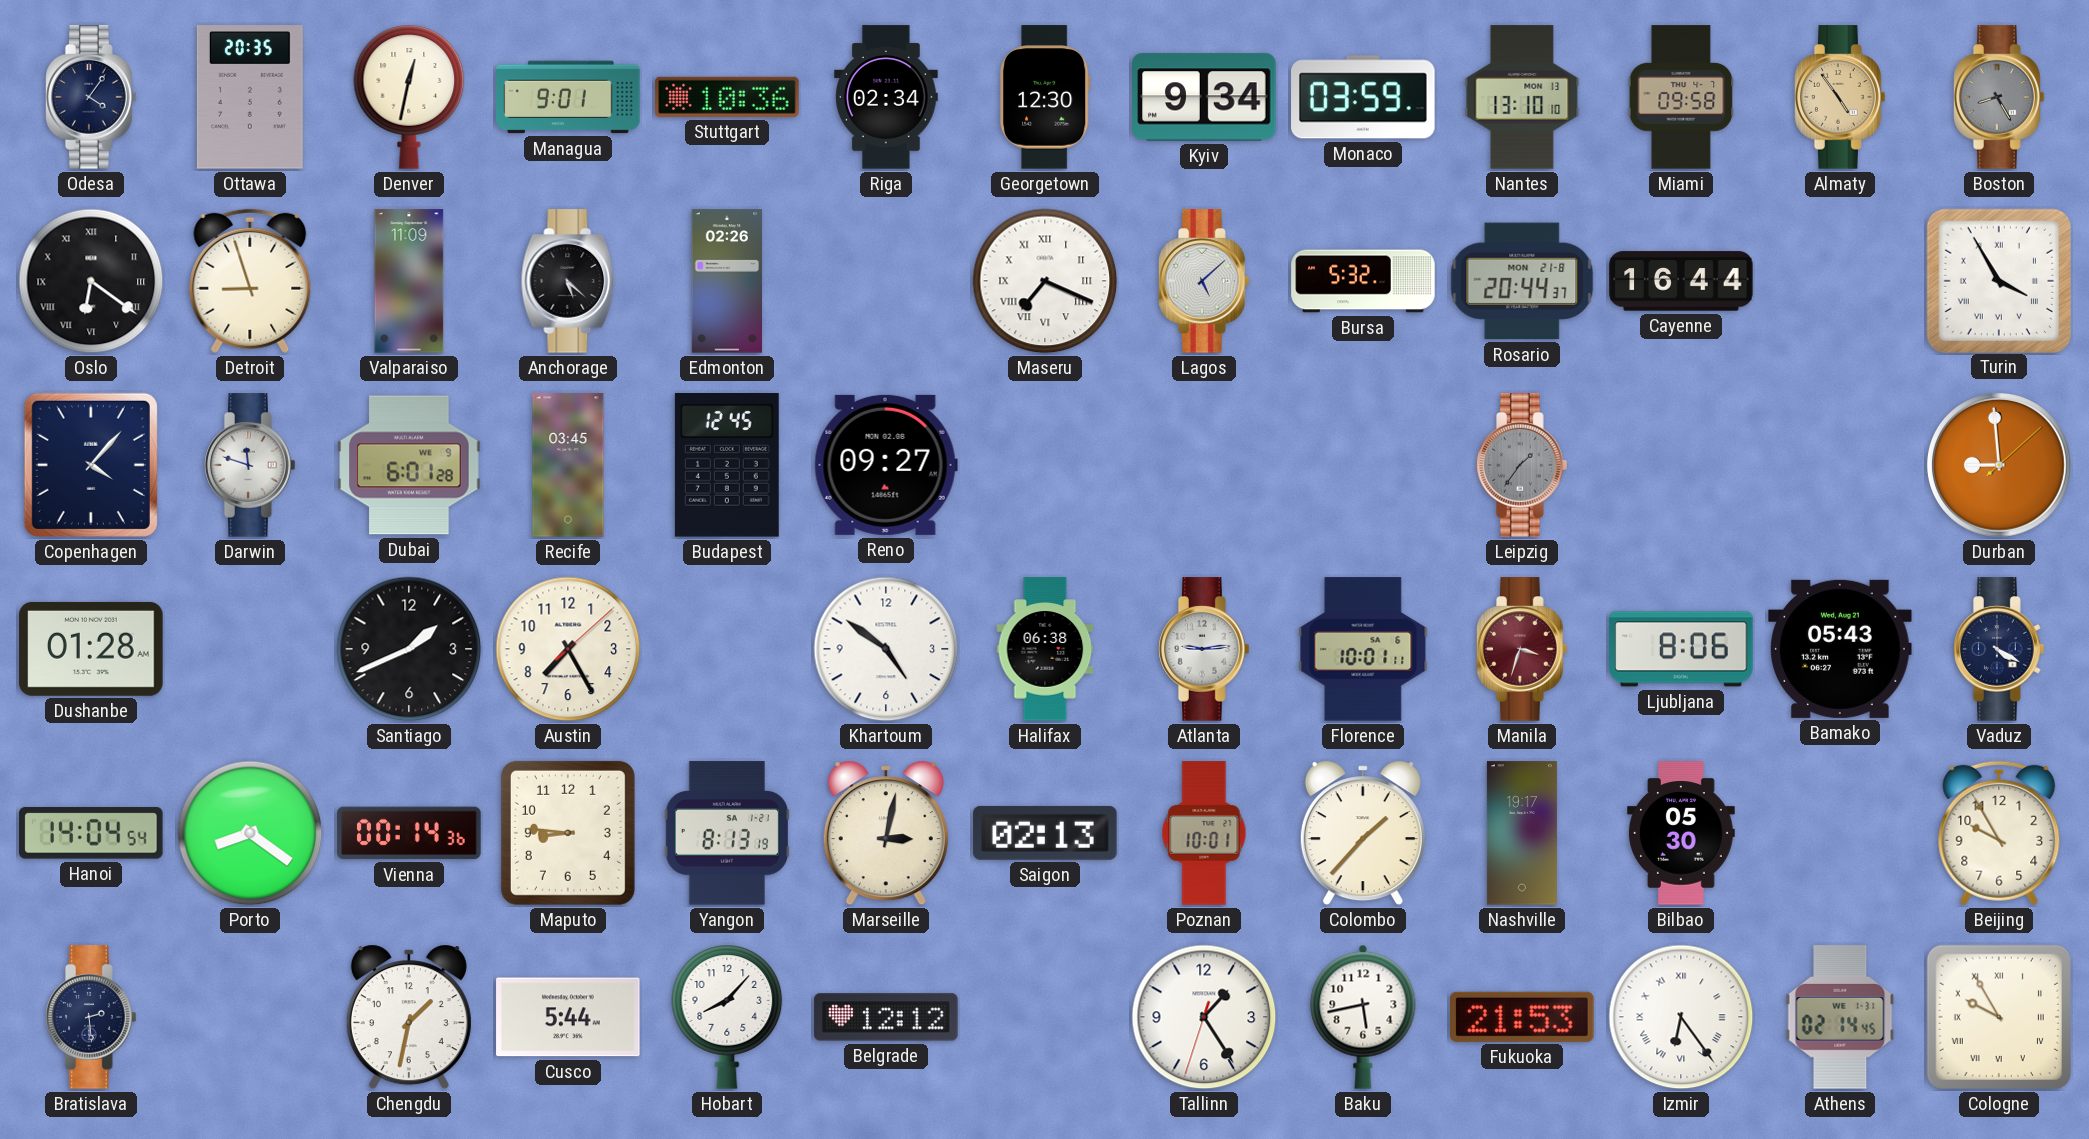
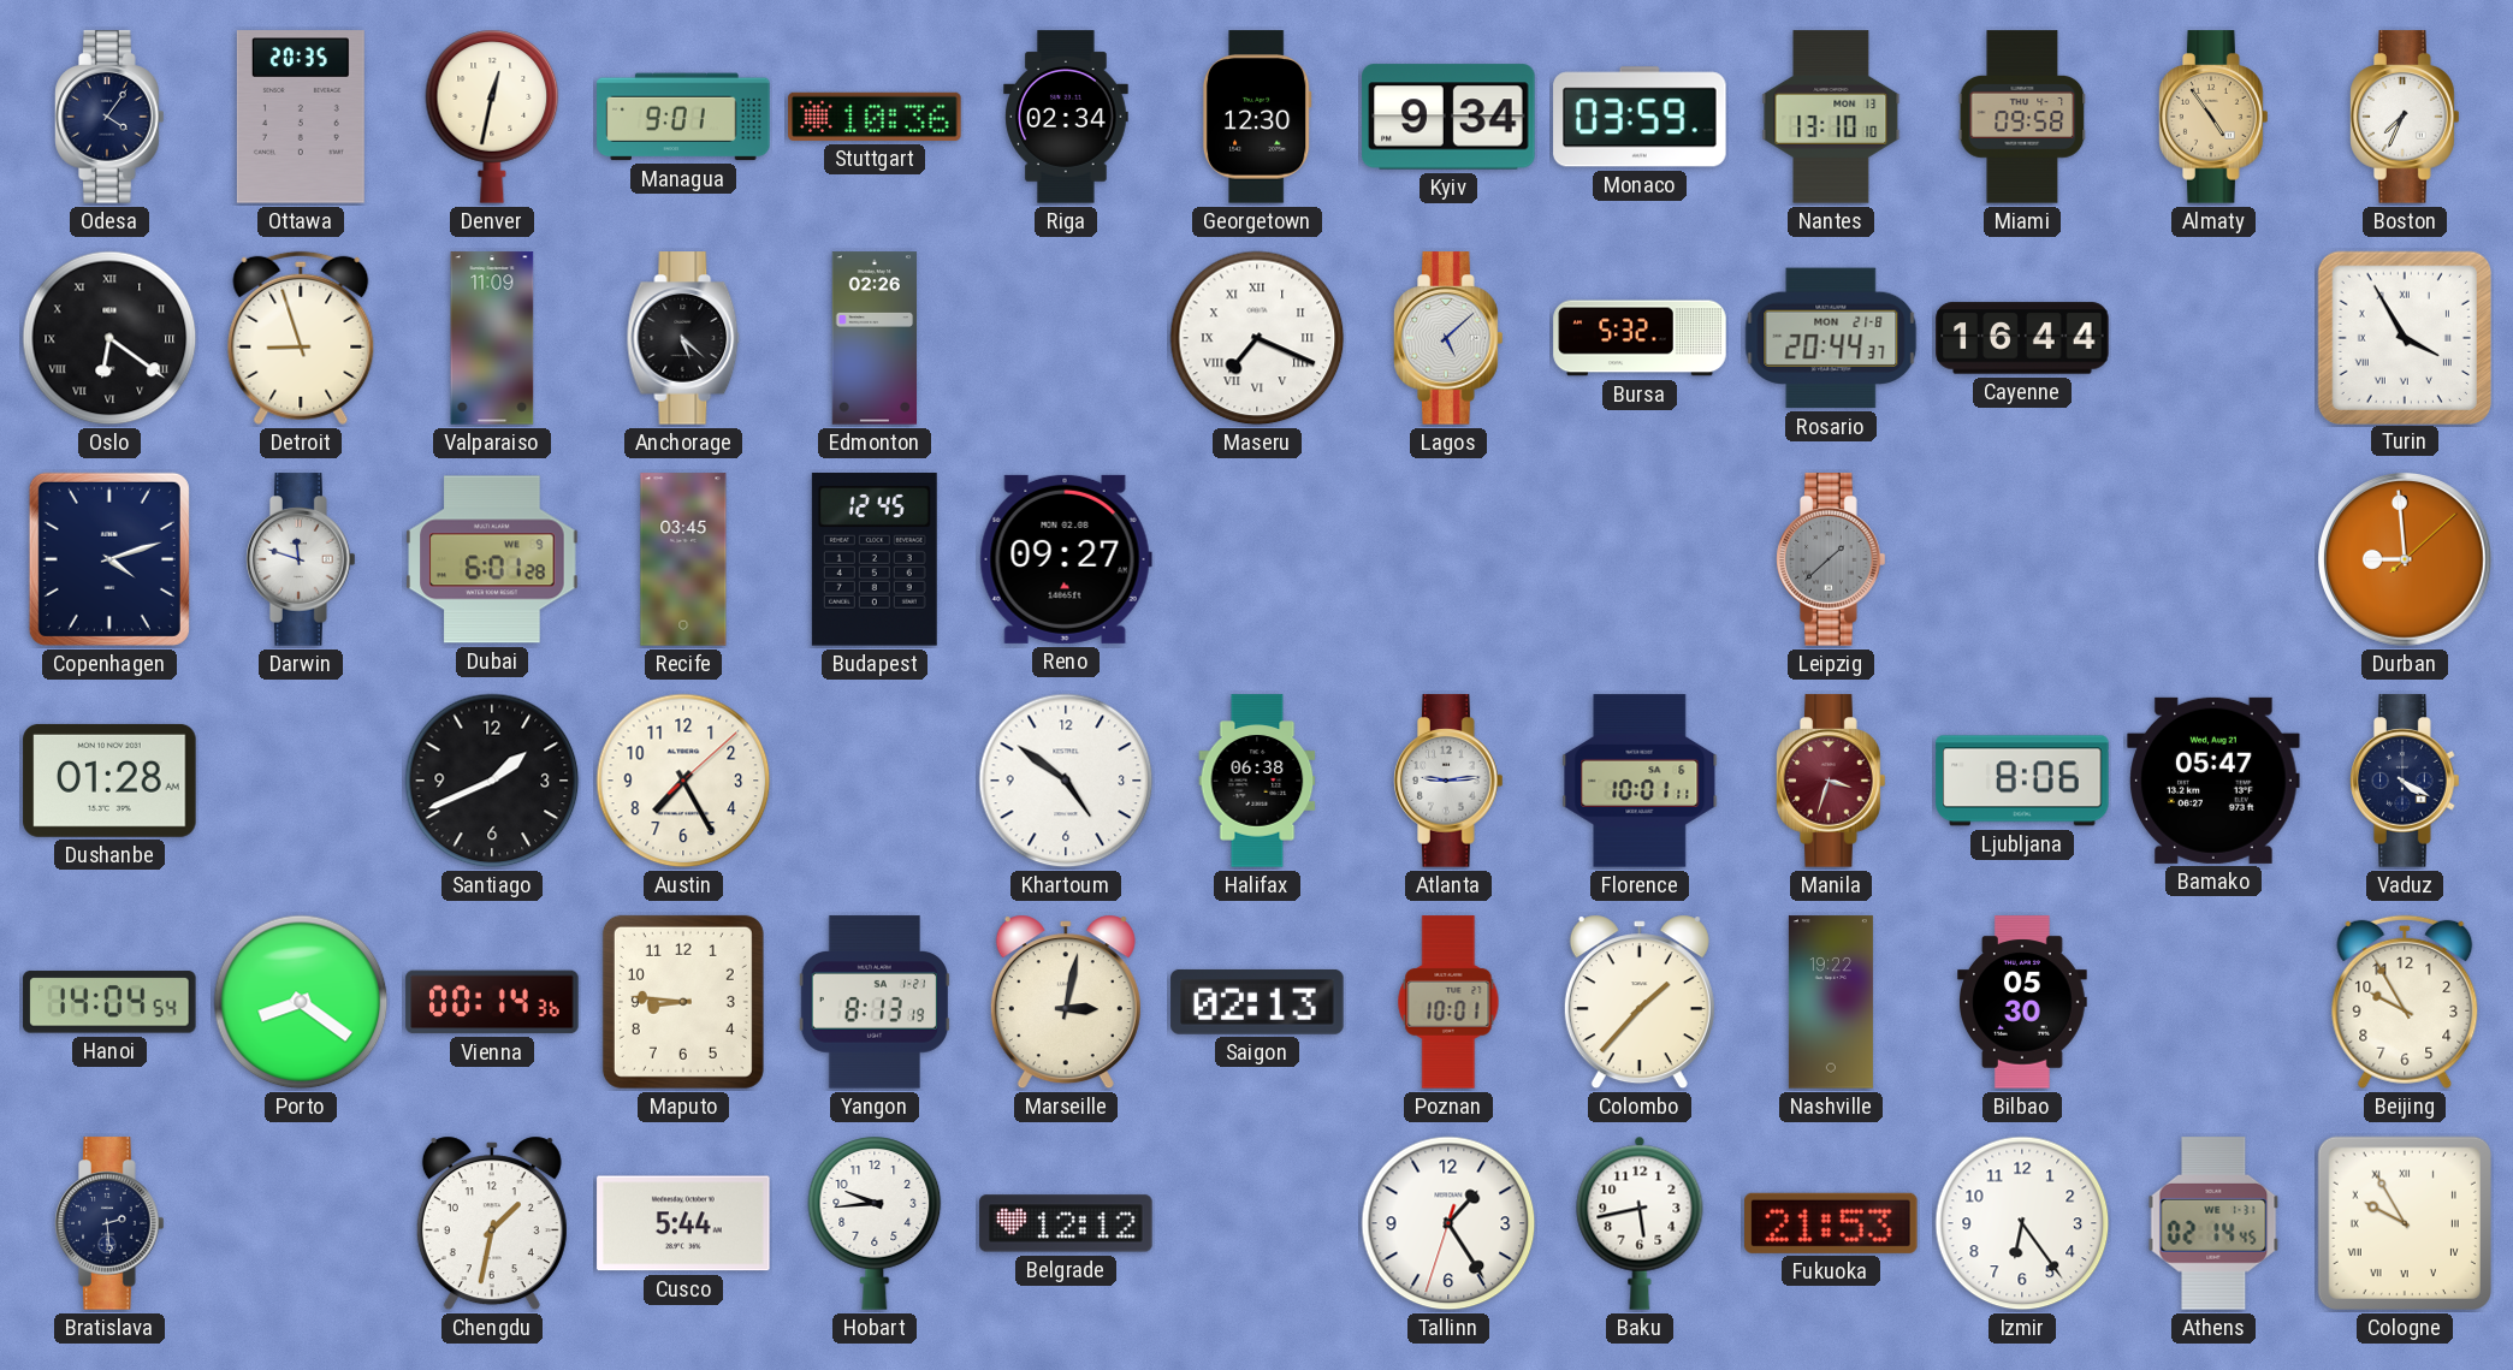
Boston: 8:25 -> 7:34 (2405, 117)
Boston dial: grey -> white (2405, 117)
Copenhagen: 4:07 -> 4:12 (109, 559)
Leipzig: 1:36 -> 1:38 (1831, 559)
Bamako: 05:43 -> 05:47 (2213, 781)
Nashville: 19:17 -> 19:22 (1831, 1002)
Hobart: 8:07 -> 9:44 (875, 1223)
Izmir numerals: Roman -> Arabic (2022, 1223)
